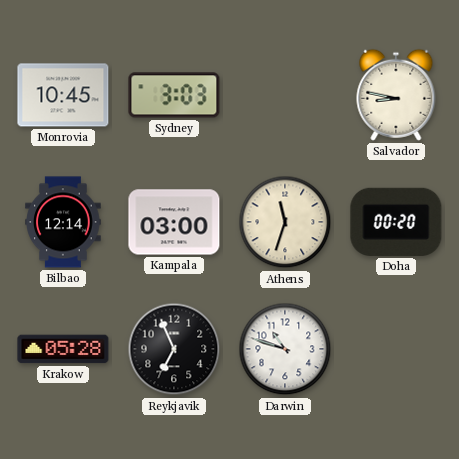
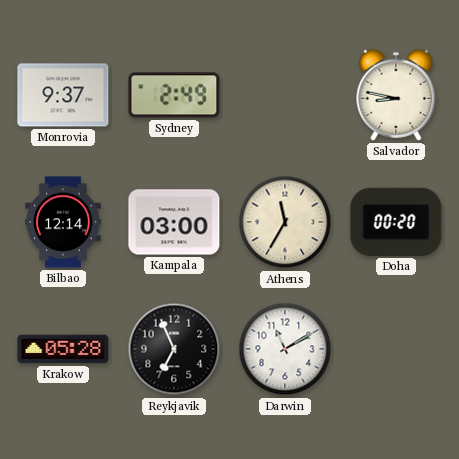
Monrovia: 10:45 -> 9:37 (63, 95)
Sydney: 3:03 -> 2:49 (174, 95)
Athens: 11:33 -> 11:35 (285, 222)
Darwin: 10:48 -> 11:10 (285, 349)
